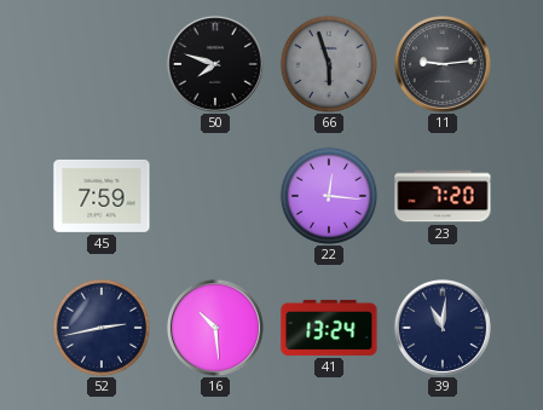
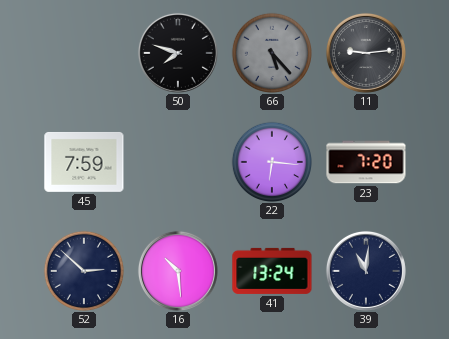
66: 5:57 -> 5:23 (271, 52)
22: 12:16 -> 6:16 (271, 161)
52: 2:43 -> 2:52 (83, 270)
